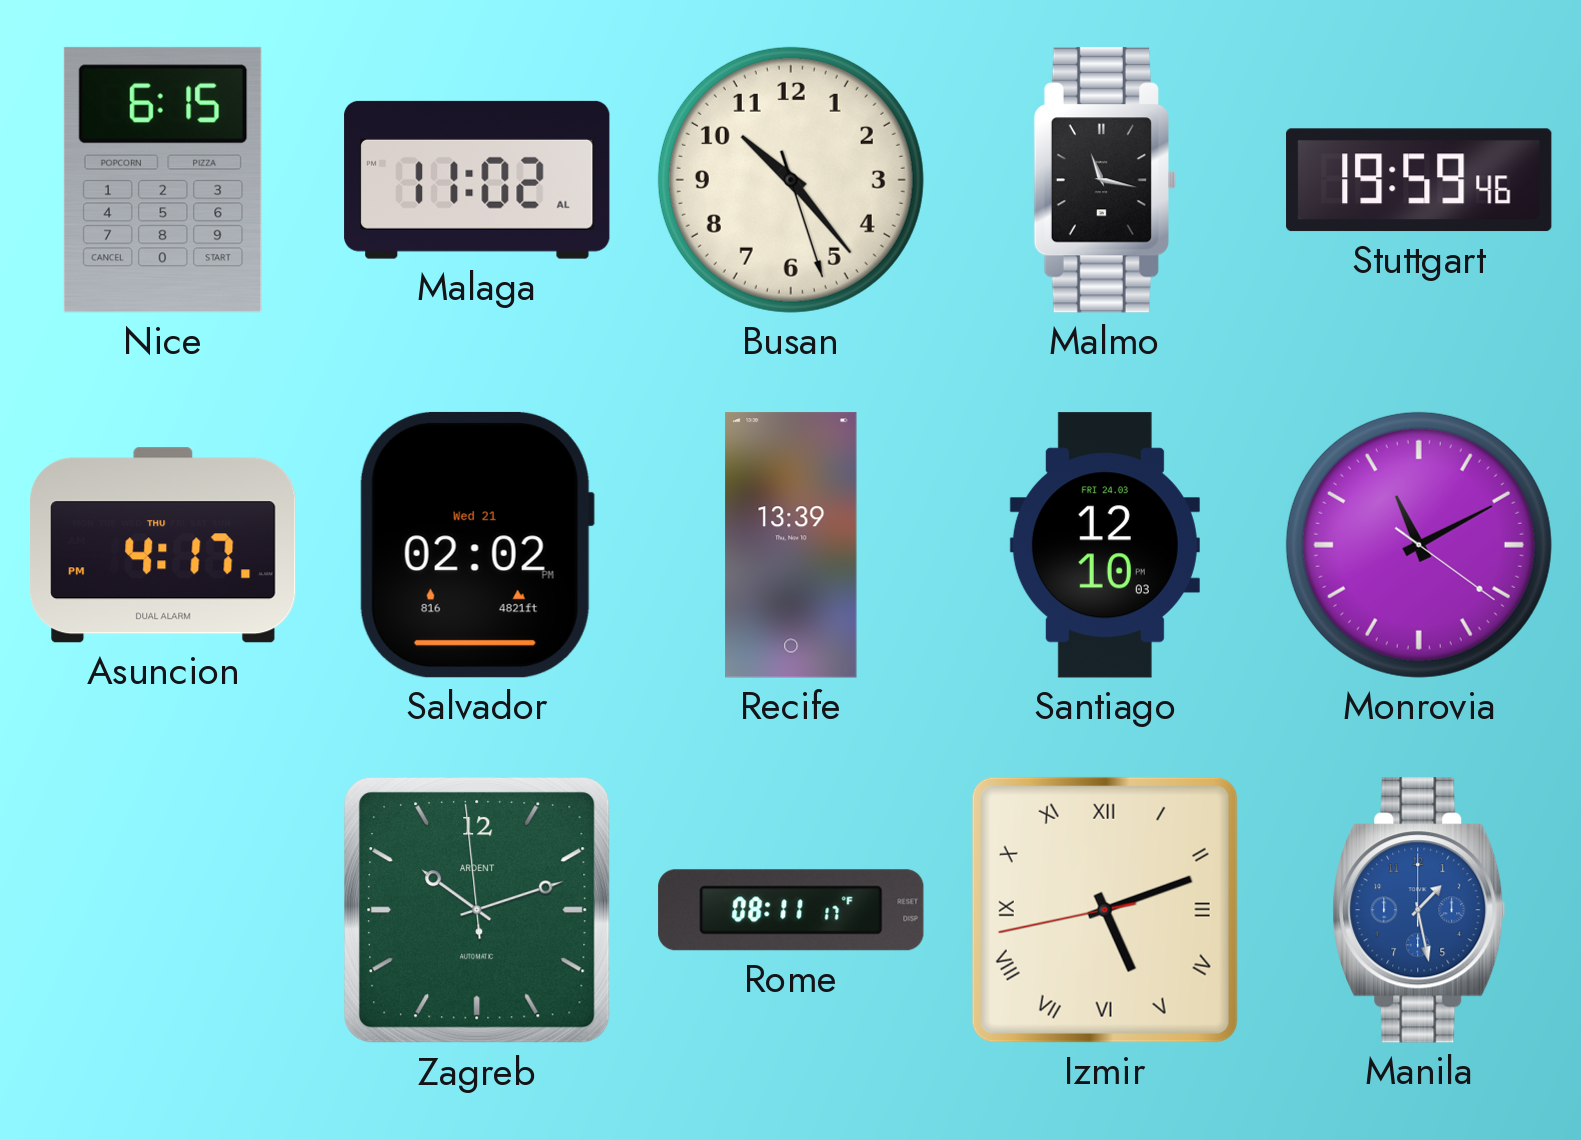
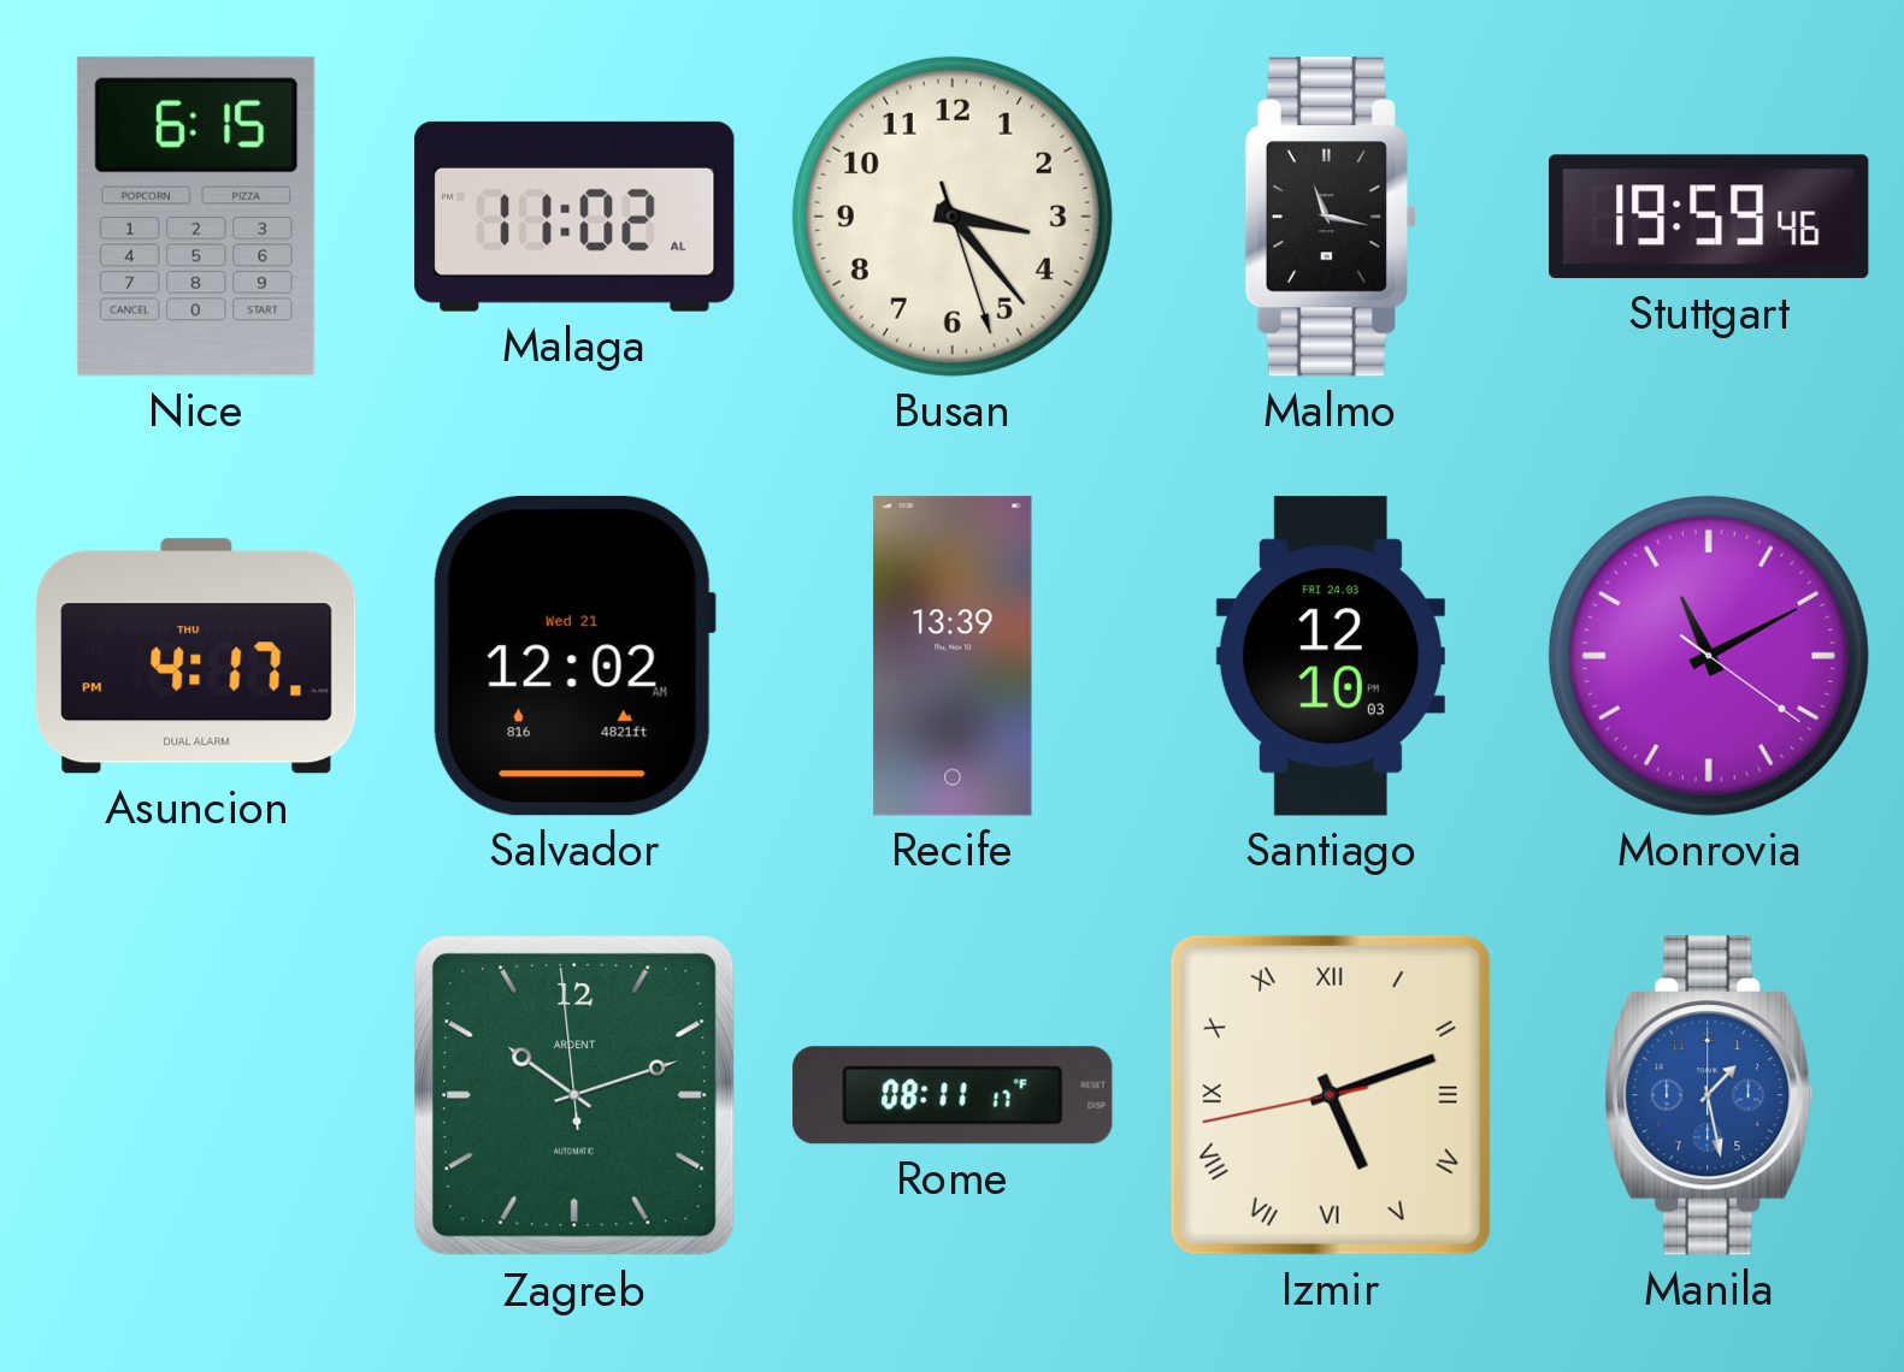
Busan: 10:23 -> 3:23 (953, 217)
Salvador: 02:02 -> 12:02 (573, 656)
